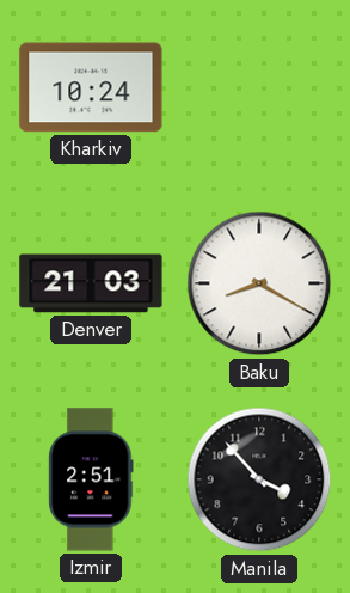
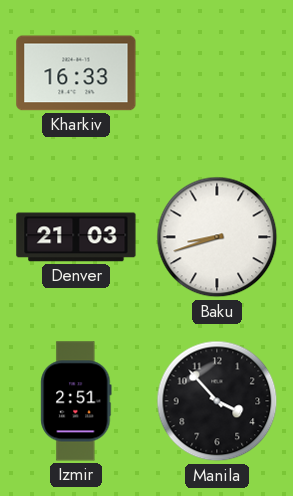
Kharkiv: 10:24 -> 16:33 (76, 73)
Baku: 8:20 -> 8:42 (217, 237)
